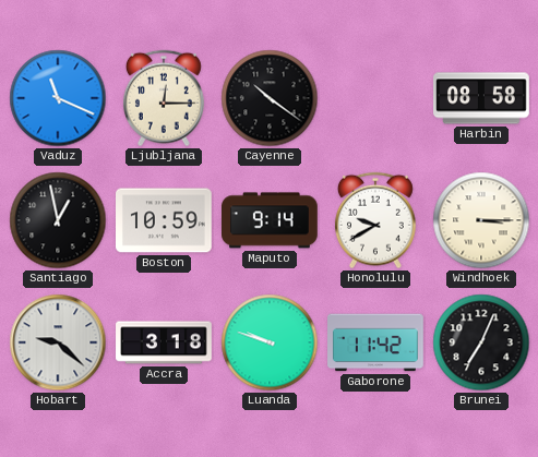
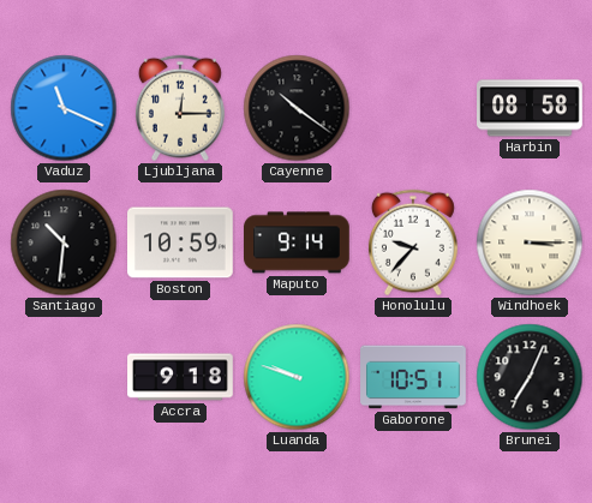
Santiago: 12:58 -> 10:31 (64, 242)
Honolulu: 9:40 -> 9:37 (413, 242)
Hobart: 9:22 -> none (58, 342)
Accra: 3:18 -> 9:18 (180, 377)
Gaborone: 11:42 -> 10:51 (413, 377)
